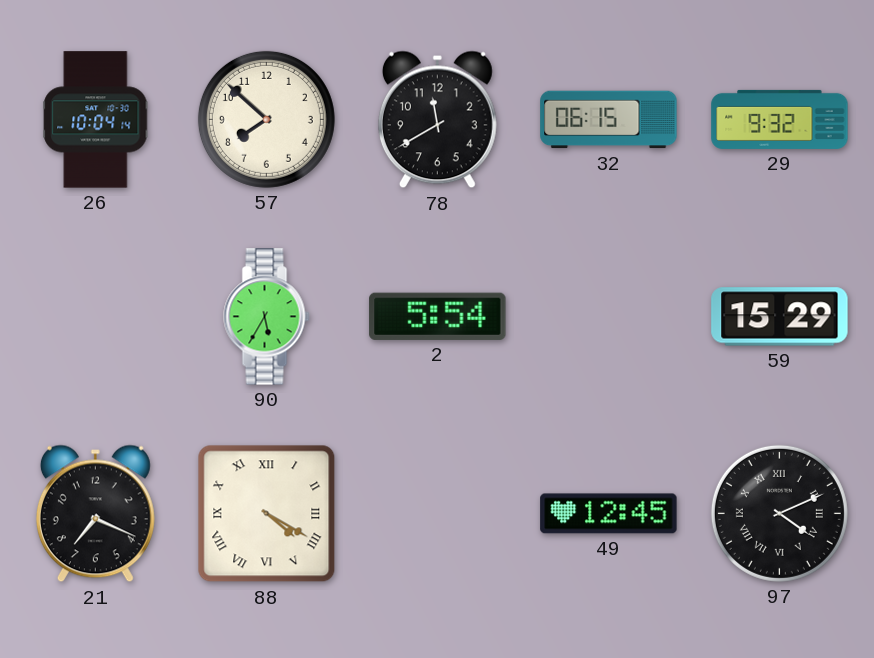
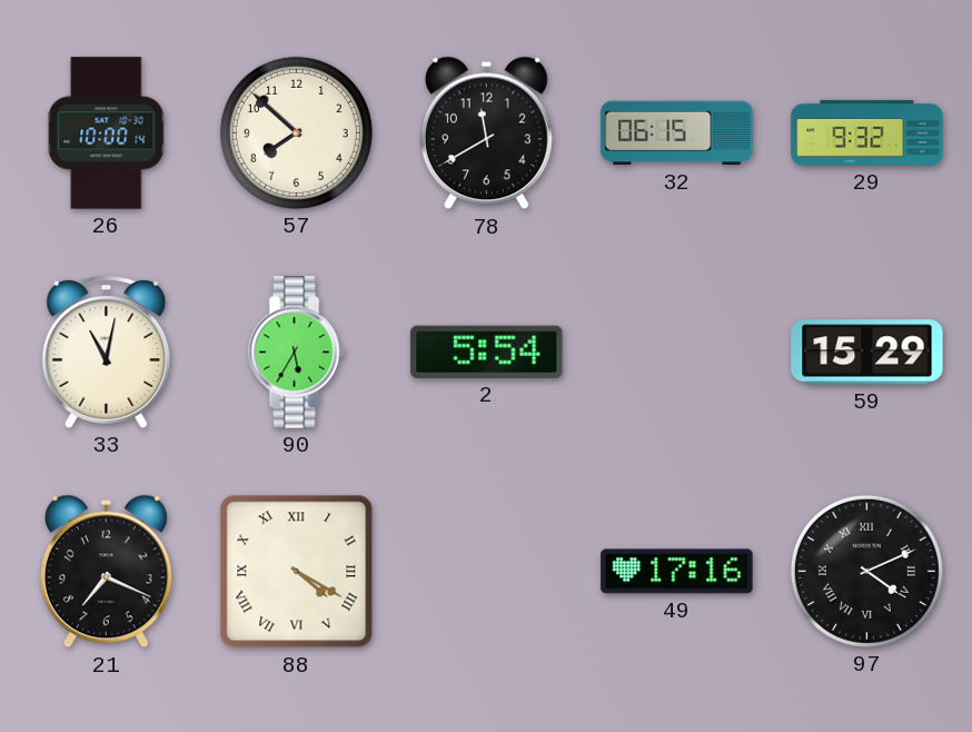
26: 10:04 -> 10:00 (107, 133)
33: none -> 11:02 (107, 353)
49: 12:45 -> 17:16 (677, 572)
